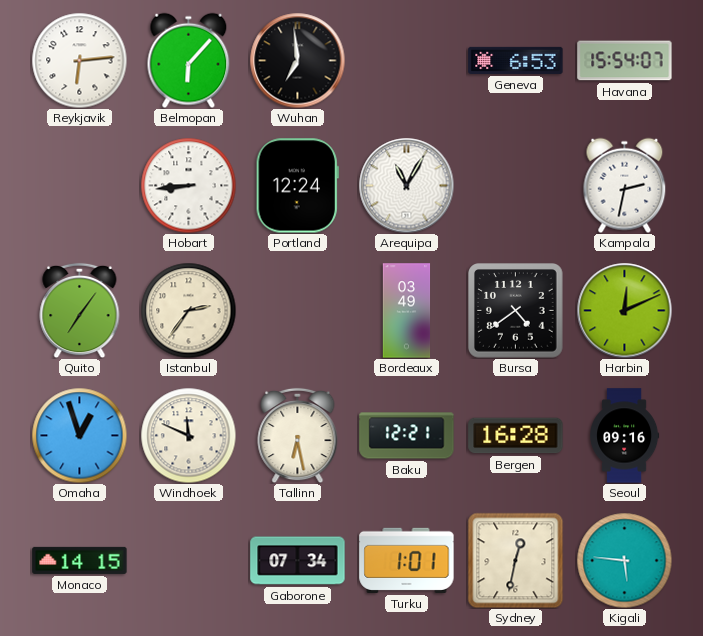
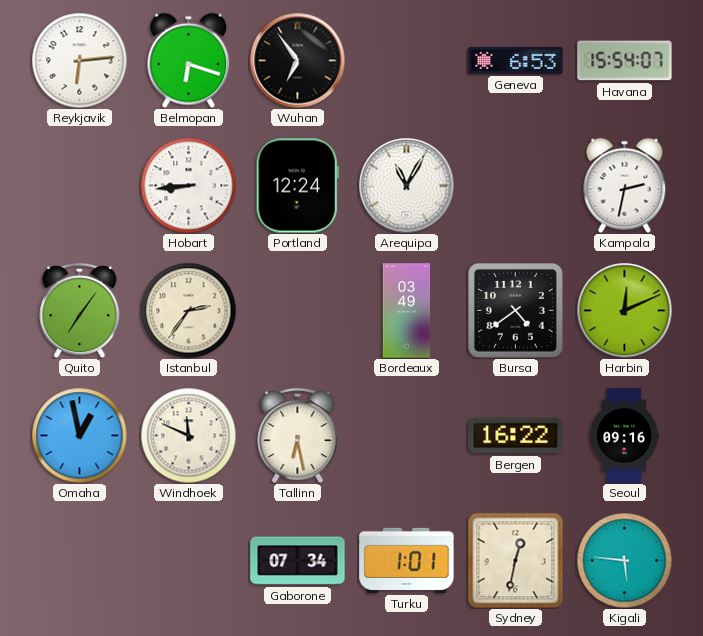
Belmopan: 6:07 -> 6:18 (189, 60)
Wuhan: 6:59 -> 6:54 (297, 60)
Omaha: 12:57 -> 12:58 (79, 435)
Baku: 12:21 -> none (407, 436)
Bergen: 16:28 -> 16:22 (516, 436)
Monaco: 14:15 -> none (80, 560)
